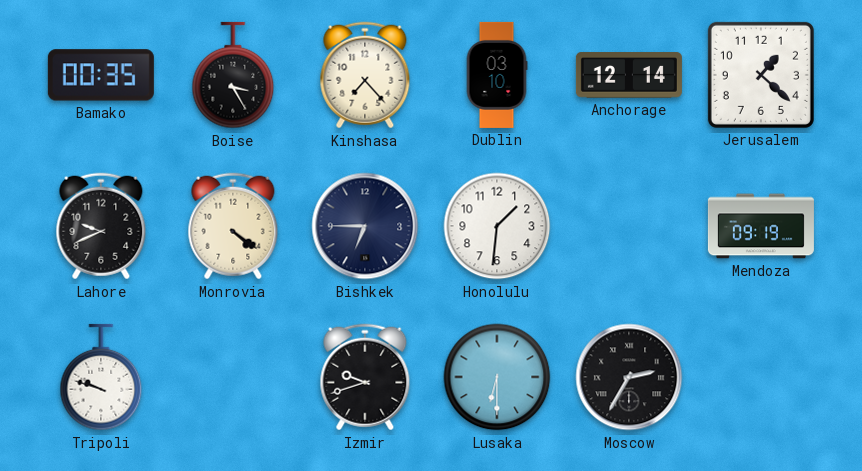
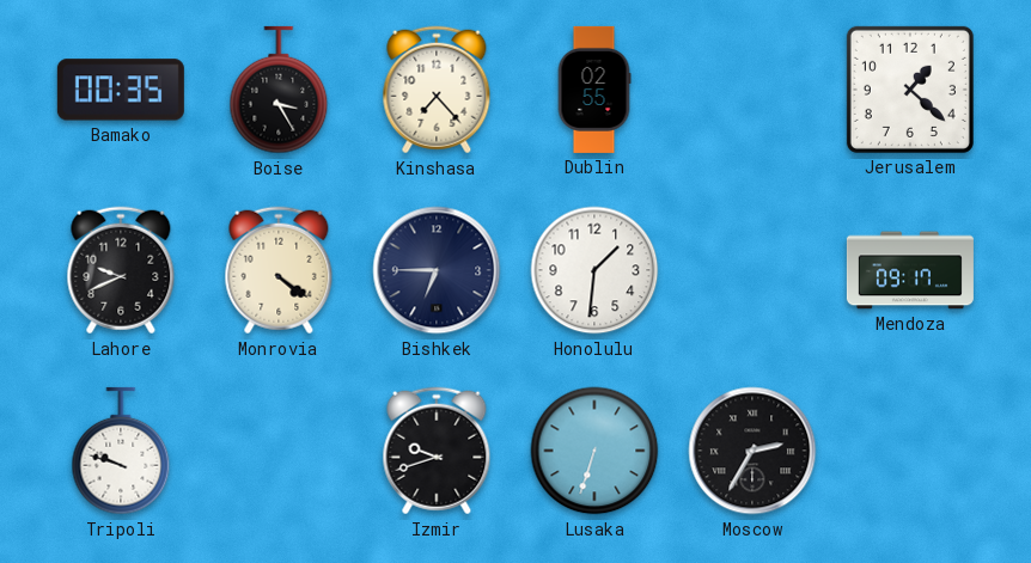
Dublin: 03:10 -> 02:55 (594, 90)
Anchorage: 12:14 -> none (629, 75)
Mendoza: 09:19 -> 09:17 (910, 270)
Lusaka: 6:30 -> 6:33 (594, 451)
